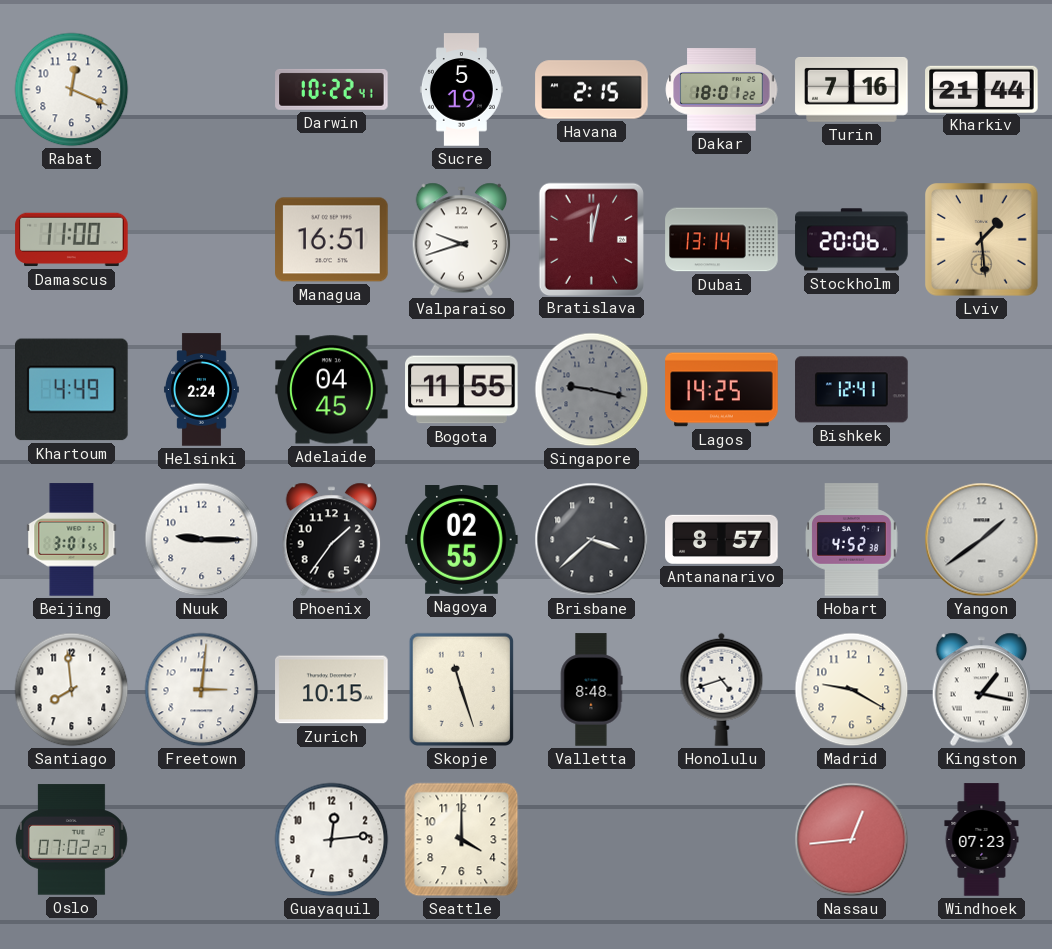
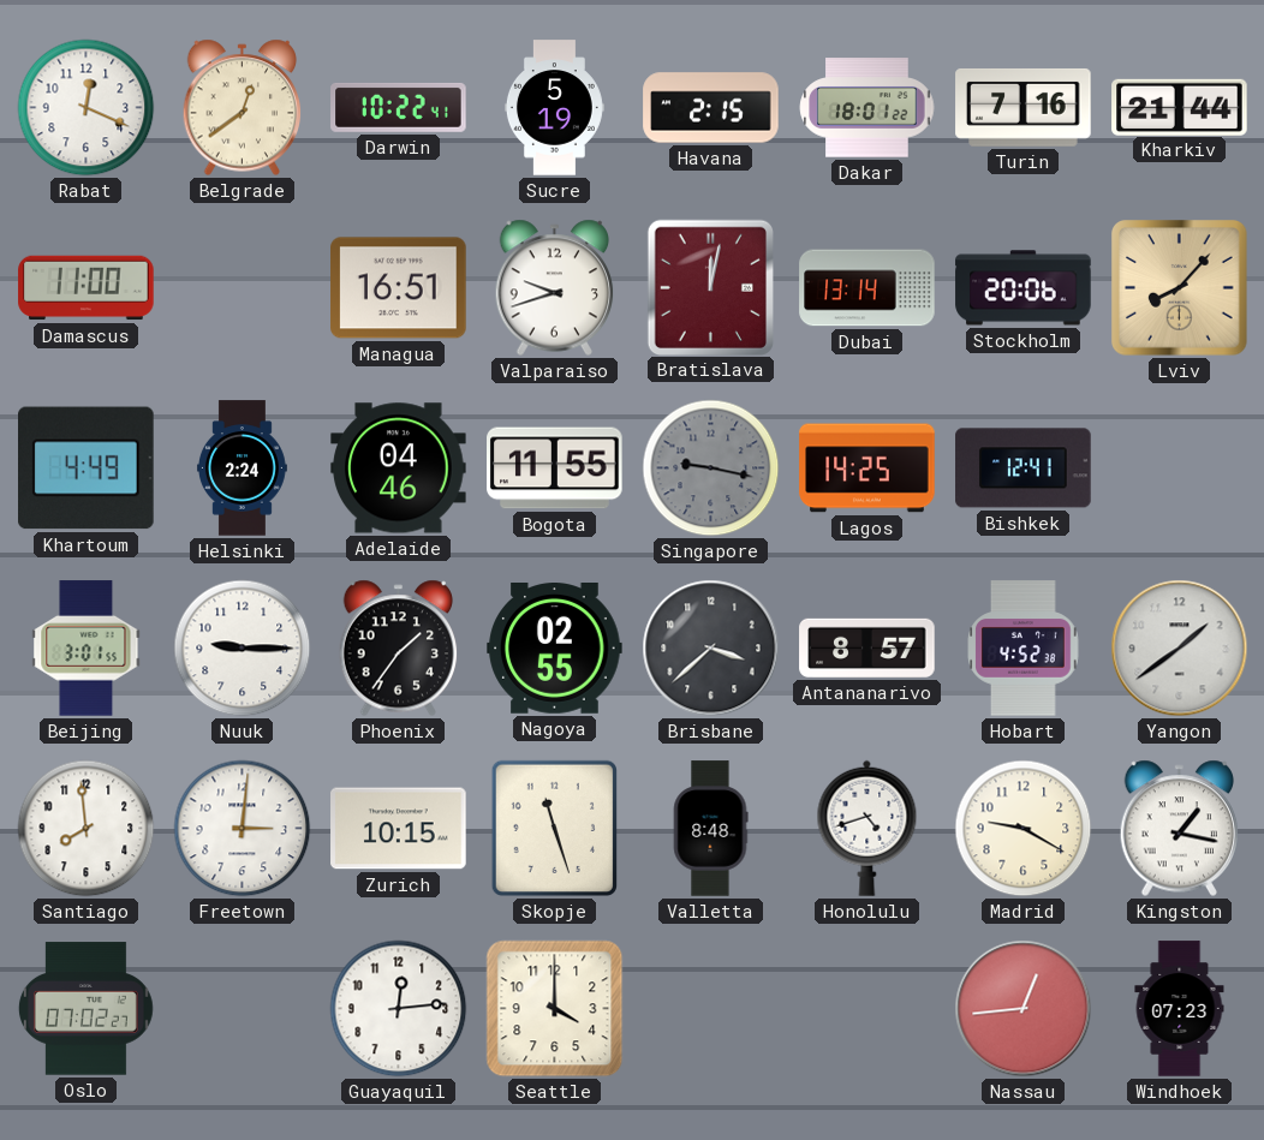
Belgrade: none -> 12:39 (243, 108)
Lviv: 1:29 -> 8:07 (1180, 288)
Adelaide: 04:45 -> 04:46 (399, 468)
